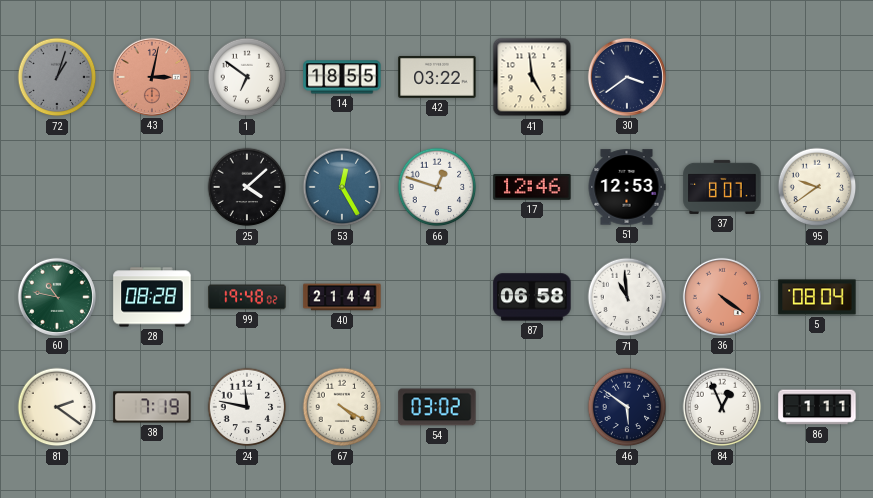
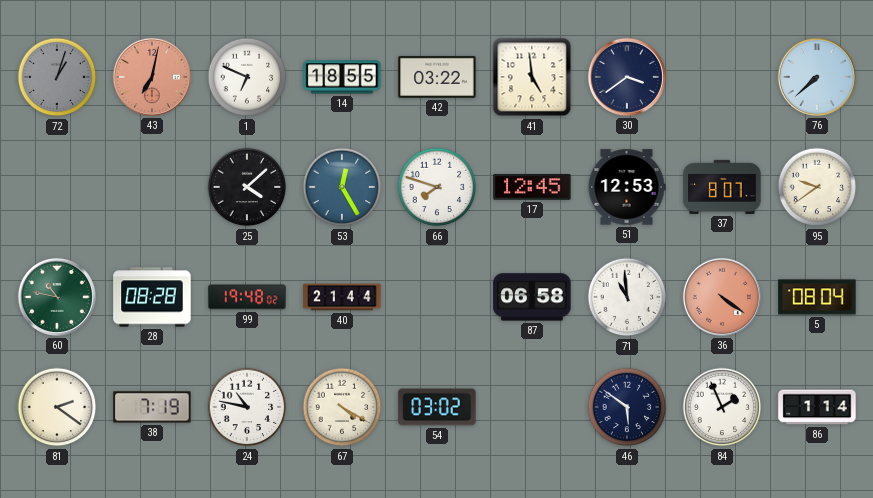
43: 3:02 -> 7:02 (152, 77)
1: 6:51 -> 6:49 (247, 77)
76: none -> 7:38 (817, 77)
66: 12:48 -> 7:48 (437, 187)
17: 12:46 -> 12:45 (532, 187)
24: 11:47 -> 10:47 (247, 407)
84: 12:56 -> 1:56 (722, 407)
86: 1:11 -> 1:14 (817, 407)
